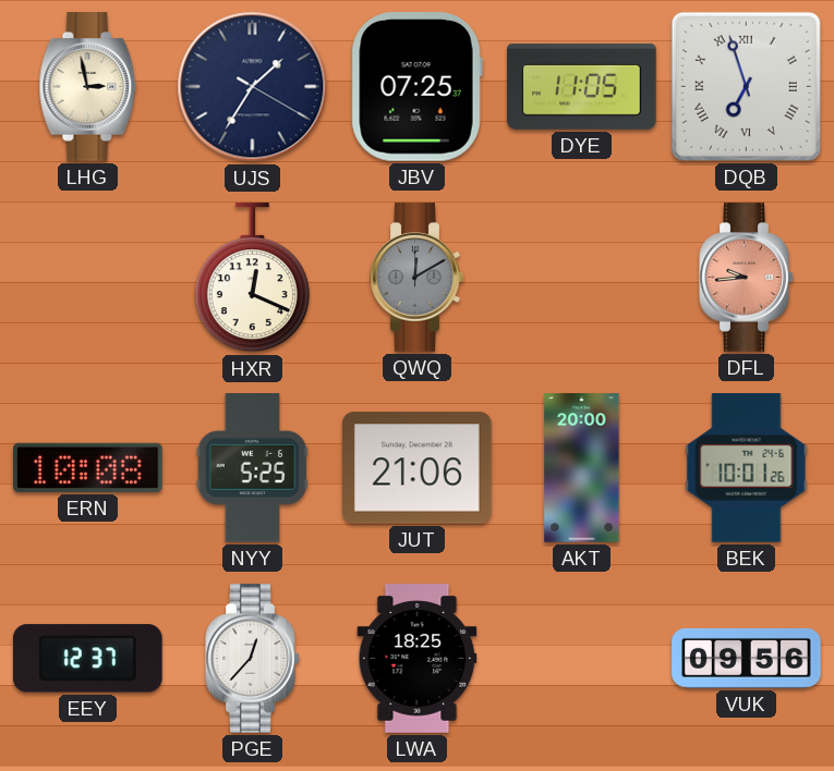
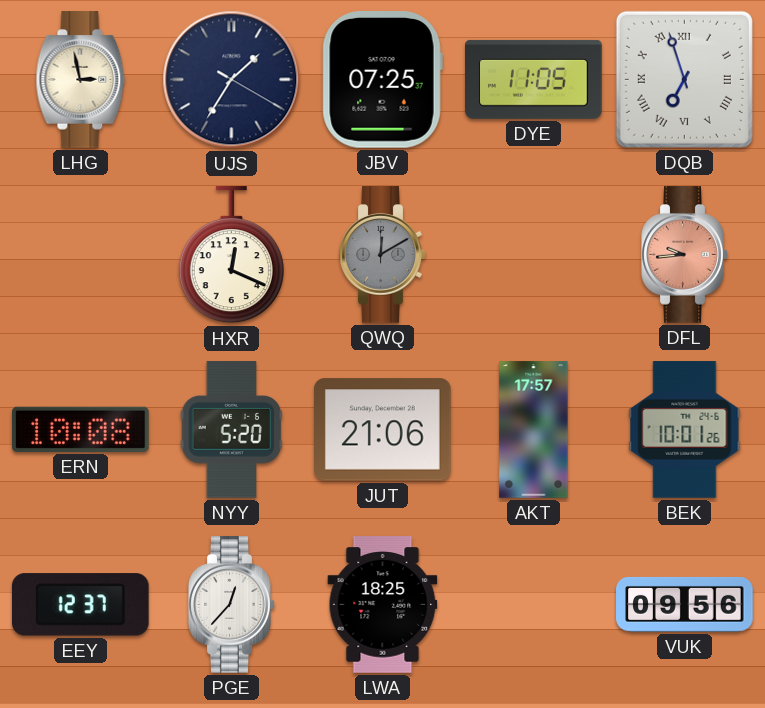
NYY: 5:25 -> 5:20 (232, 430)
AKT: 20:00 -> 17:57 (534, 430)
